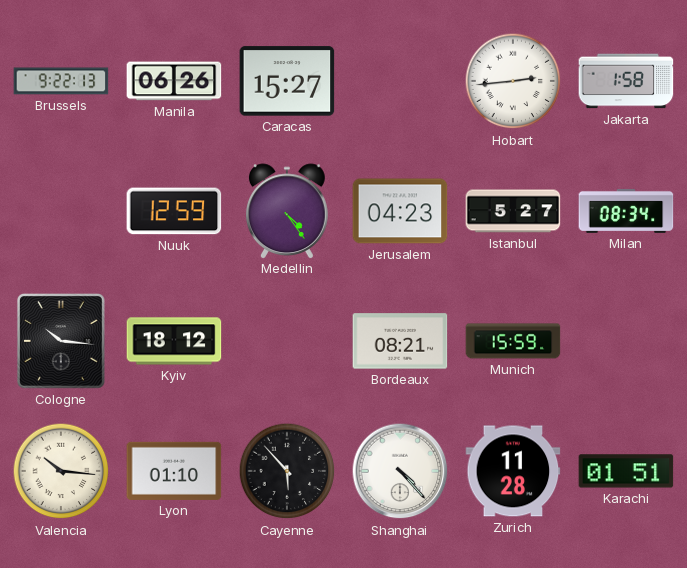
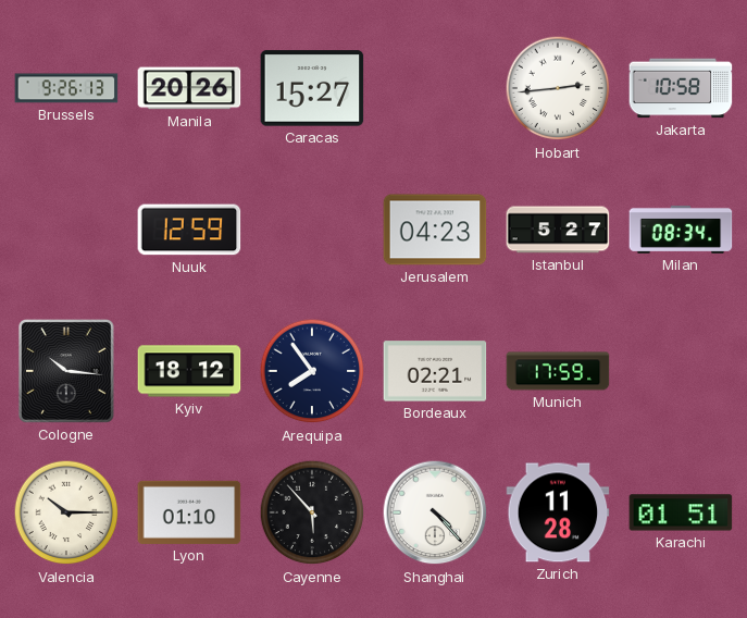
Brussels: 9:22 -> 9:26 (66, 88)
Manila: 06:26 -> 20:26 (189, 88)
Jakarta: 1:58 -> 10:58 (681, 88)
Medellin: 4:24 -> none (287, 211)
Arequipa: none -> 7:54 (312, 371)
Bordeaux: 08:21 -> 02:21 (435, 371)
Munich: 15:59 -> 17:59 (558, 371)
Valencia: 10:16 -> 10:15 (66, 512)
